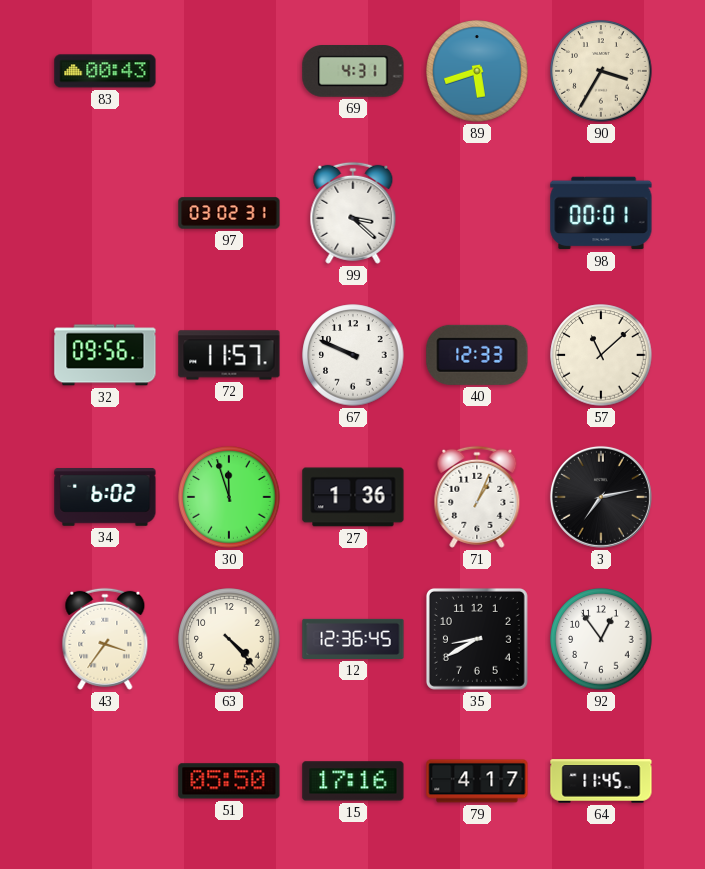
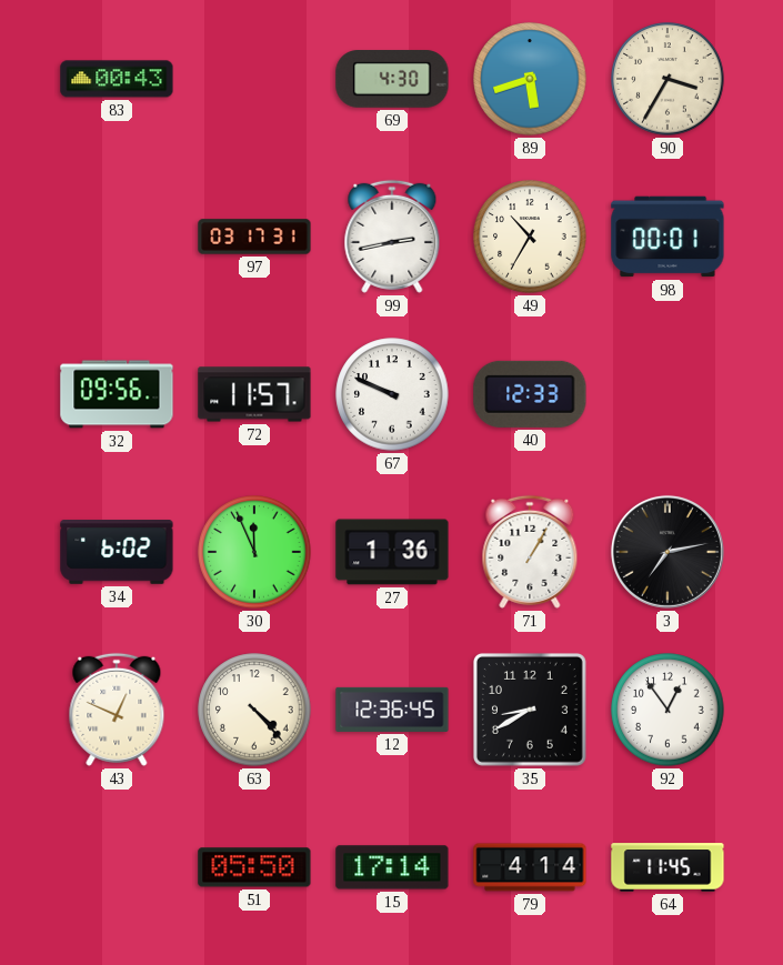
69: 4:31 -> 4:30 (392, 80)
97: 03:02 -> 03:17 (254, 237)
99: 3:22 -> 2:43 (392, 237)
49: none -> 10:35 (530, 237)
57: 11:08 -> none (601, 355)
30: 11:57 -> 11:56 (254, 552)
71: 1:04 -> 1:05 (530, 552)
43: 3:36 -> 12:49 (117, 710)
15: 17:16 -> 17:14 (392, 867)
79: 4:17 -> 4:14 (530, 867)
